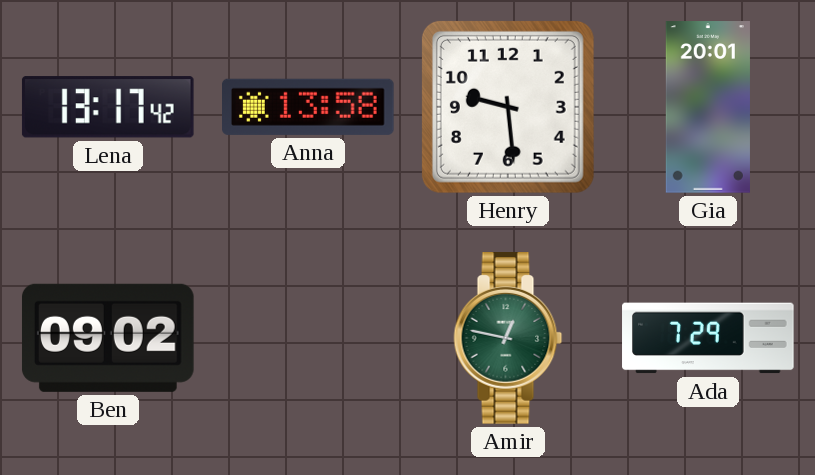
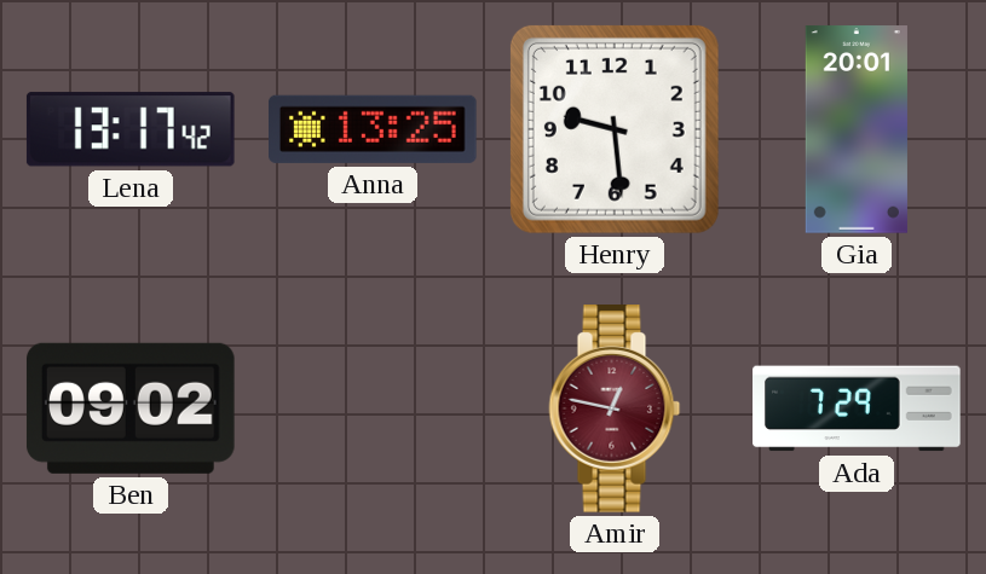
Anna: 13:58 -> 13:25 (374, 129)
Amir dial: green -> burgundy (615, 410)
